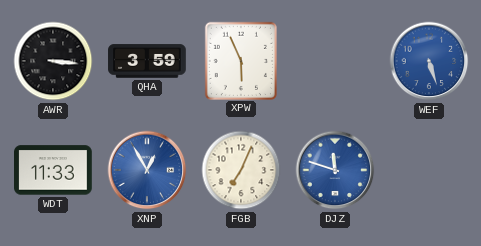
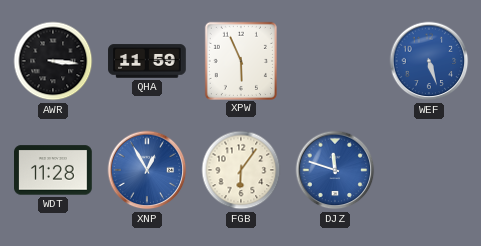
QHA: 3:59 -> 11:59 (147, 61)
WDT: 11:33 -> 11:28 (53, 170)
FGB: 7:04 -> 6:06 (241, 170)
